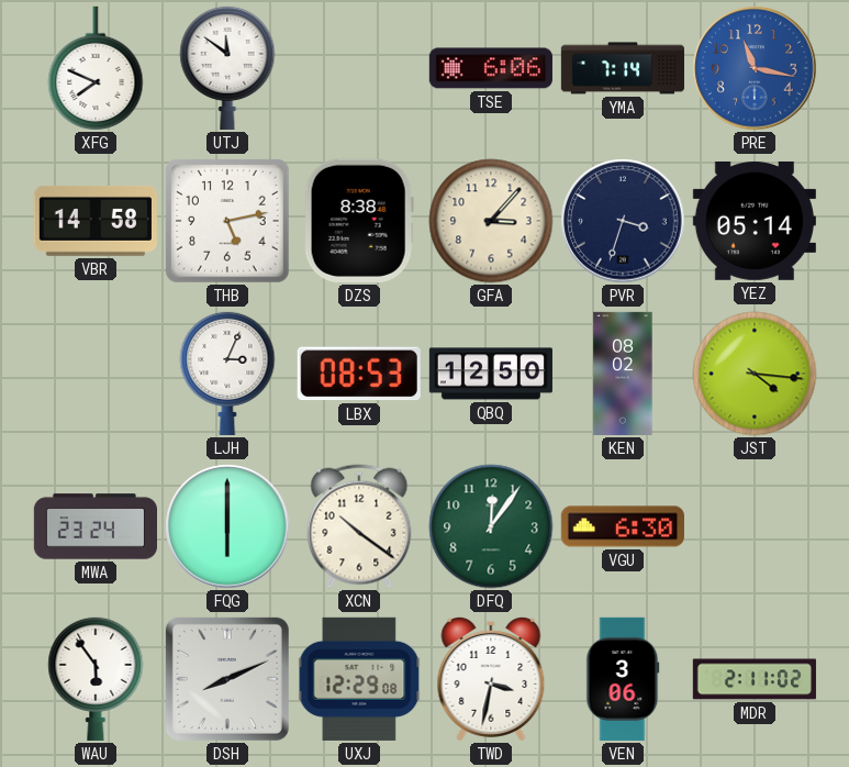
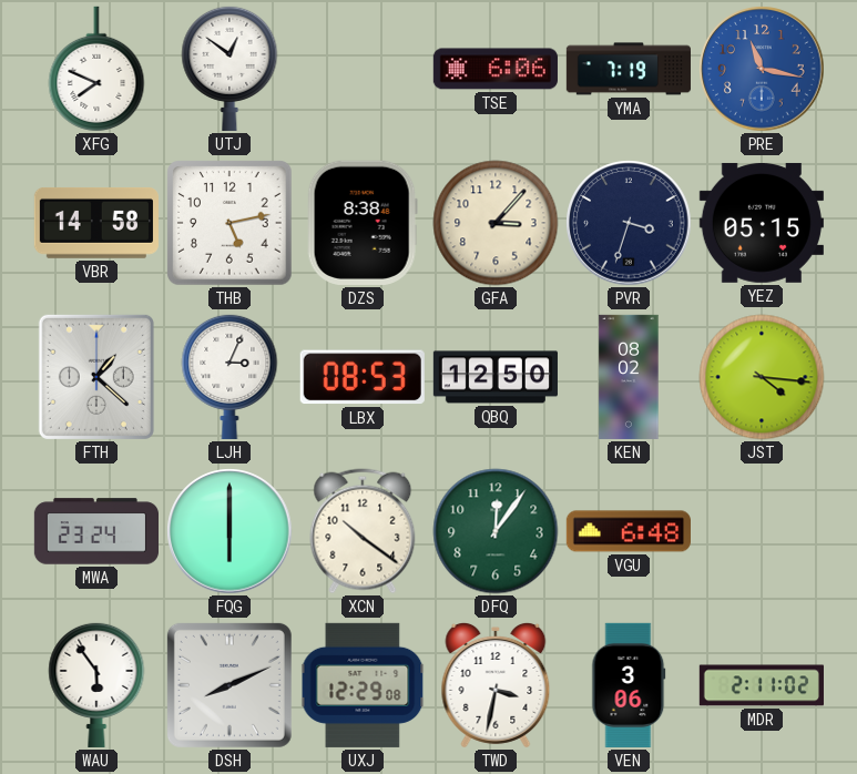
UTJ: 11:51 -> 12:51 (229, 68)
YMA: 7:14 -> 7:19 (629, 69)
YEZ: 05:14 -> 05:15 (762, 223)
FTH: none -> 1:22 (96, 377)
VGU: 6:30 -> 6:48 (629, 531)
